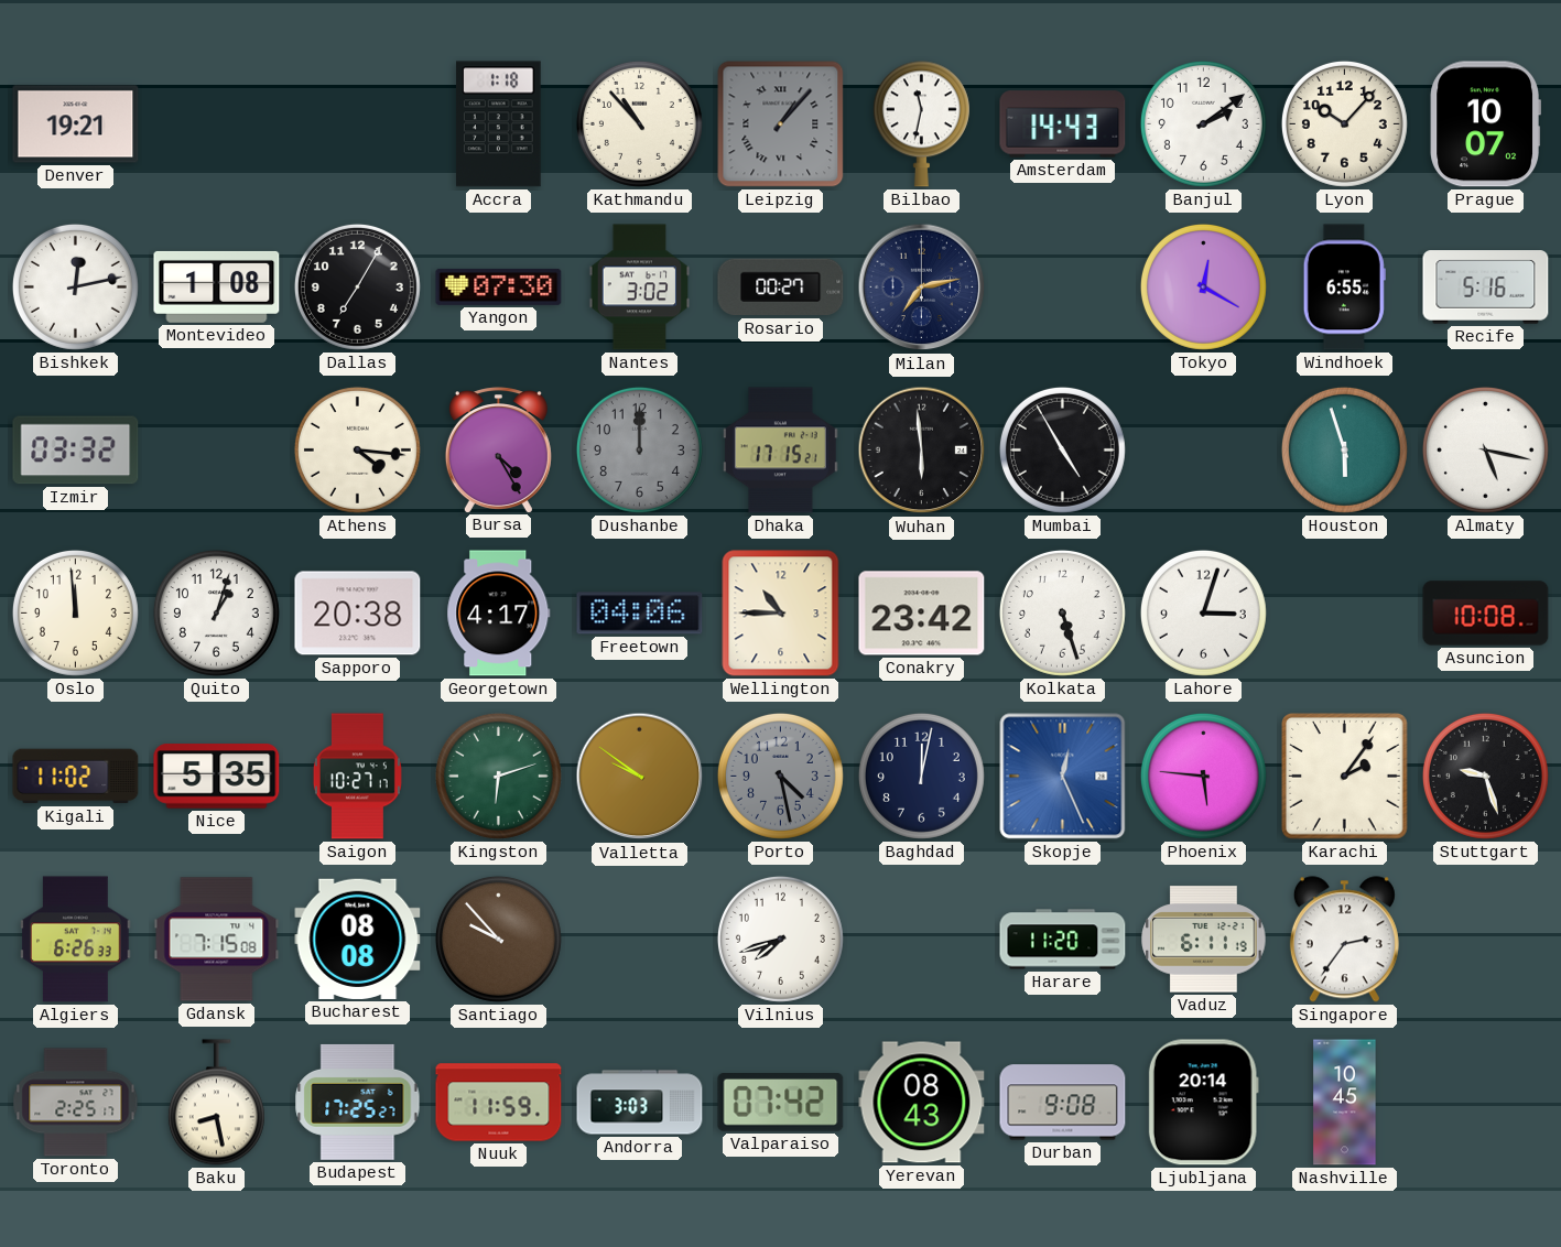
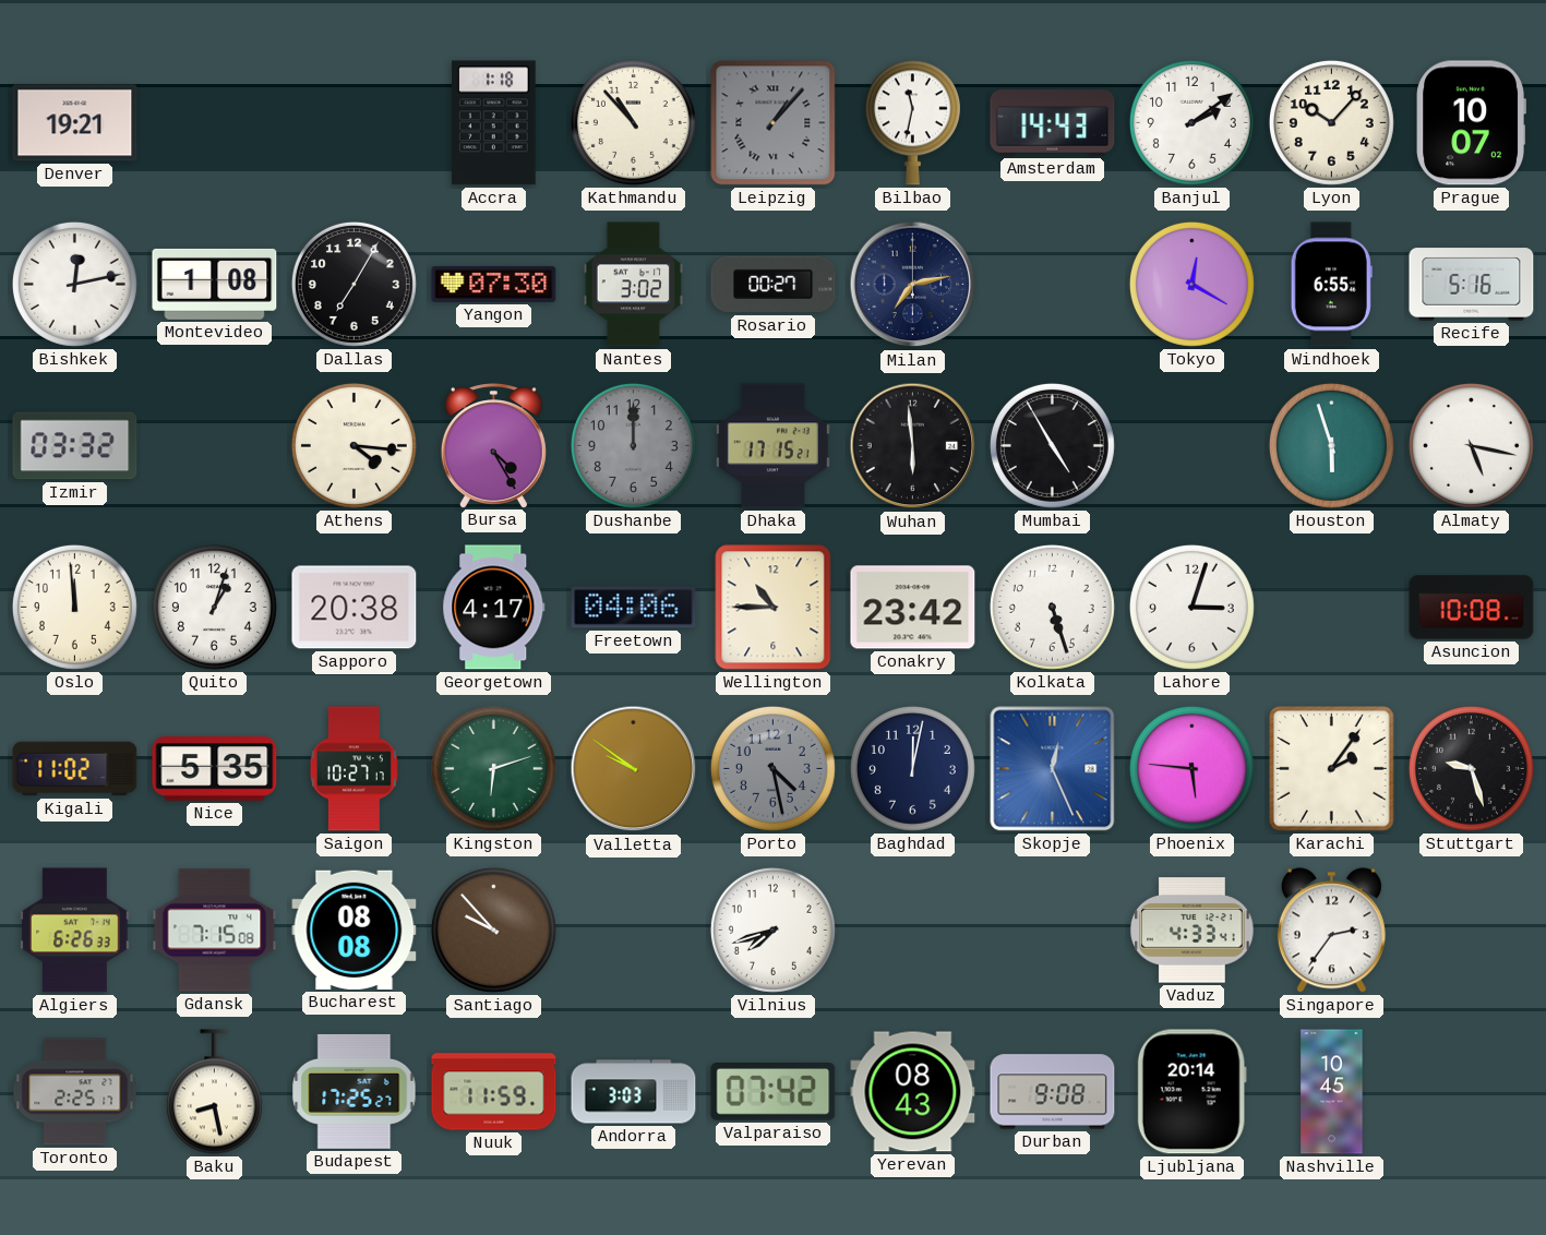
Harare: 11:20 -> none (1063, 940)
Vaduz: 6:11 -> 4:33 (1193, 931)
